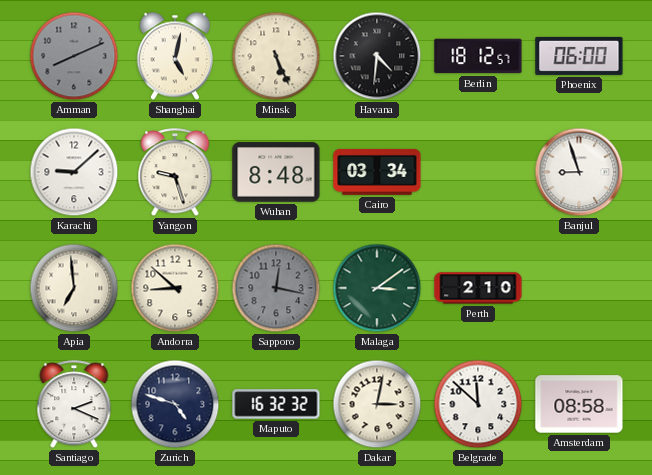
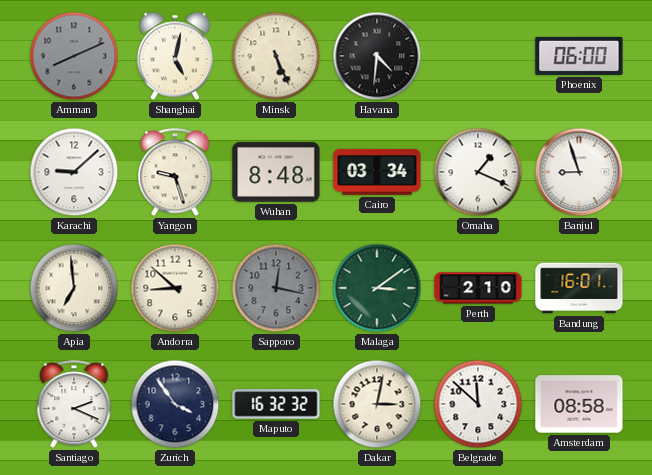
Berlin: 18:12 -> none (478, 56)
Omaha: none -> 1:19 (478, 172)
Bandung: none -> 16:01 (579, 288)
Zurich: 4:48 -> 3:54 (175, 404)
